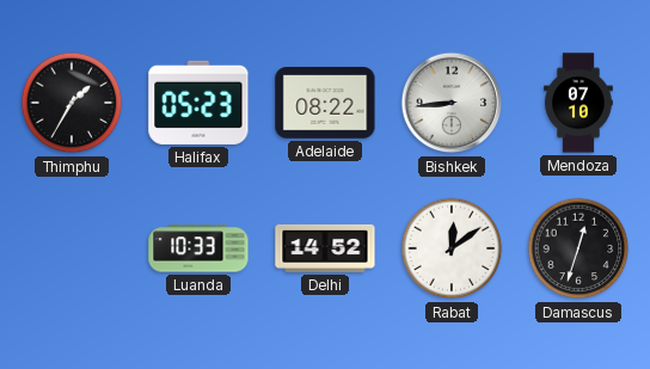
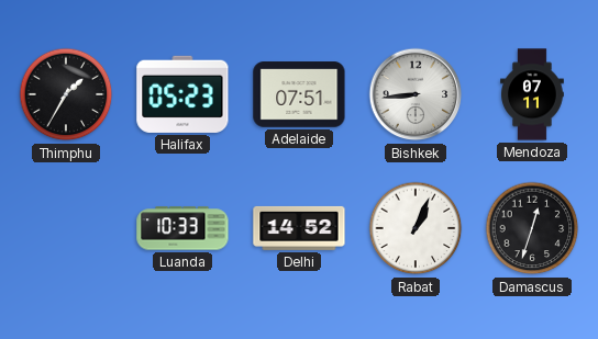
Adelaide: 08:22 -> 07:51 (299, 94)
Mendoza: 07:10 -> 07:11 (532, 94)
Rabat: 12:09 -> 1:04 (416, 228)
